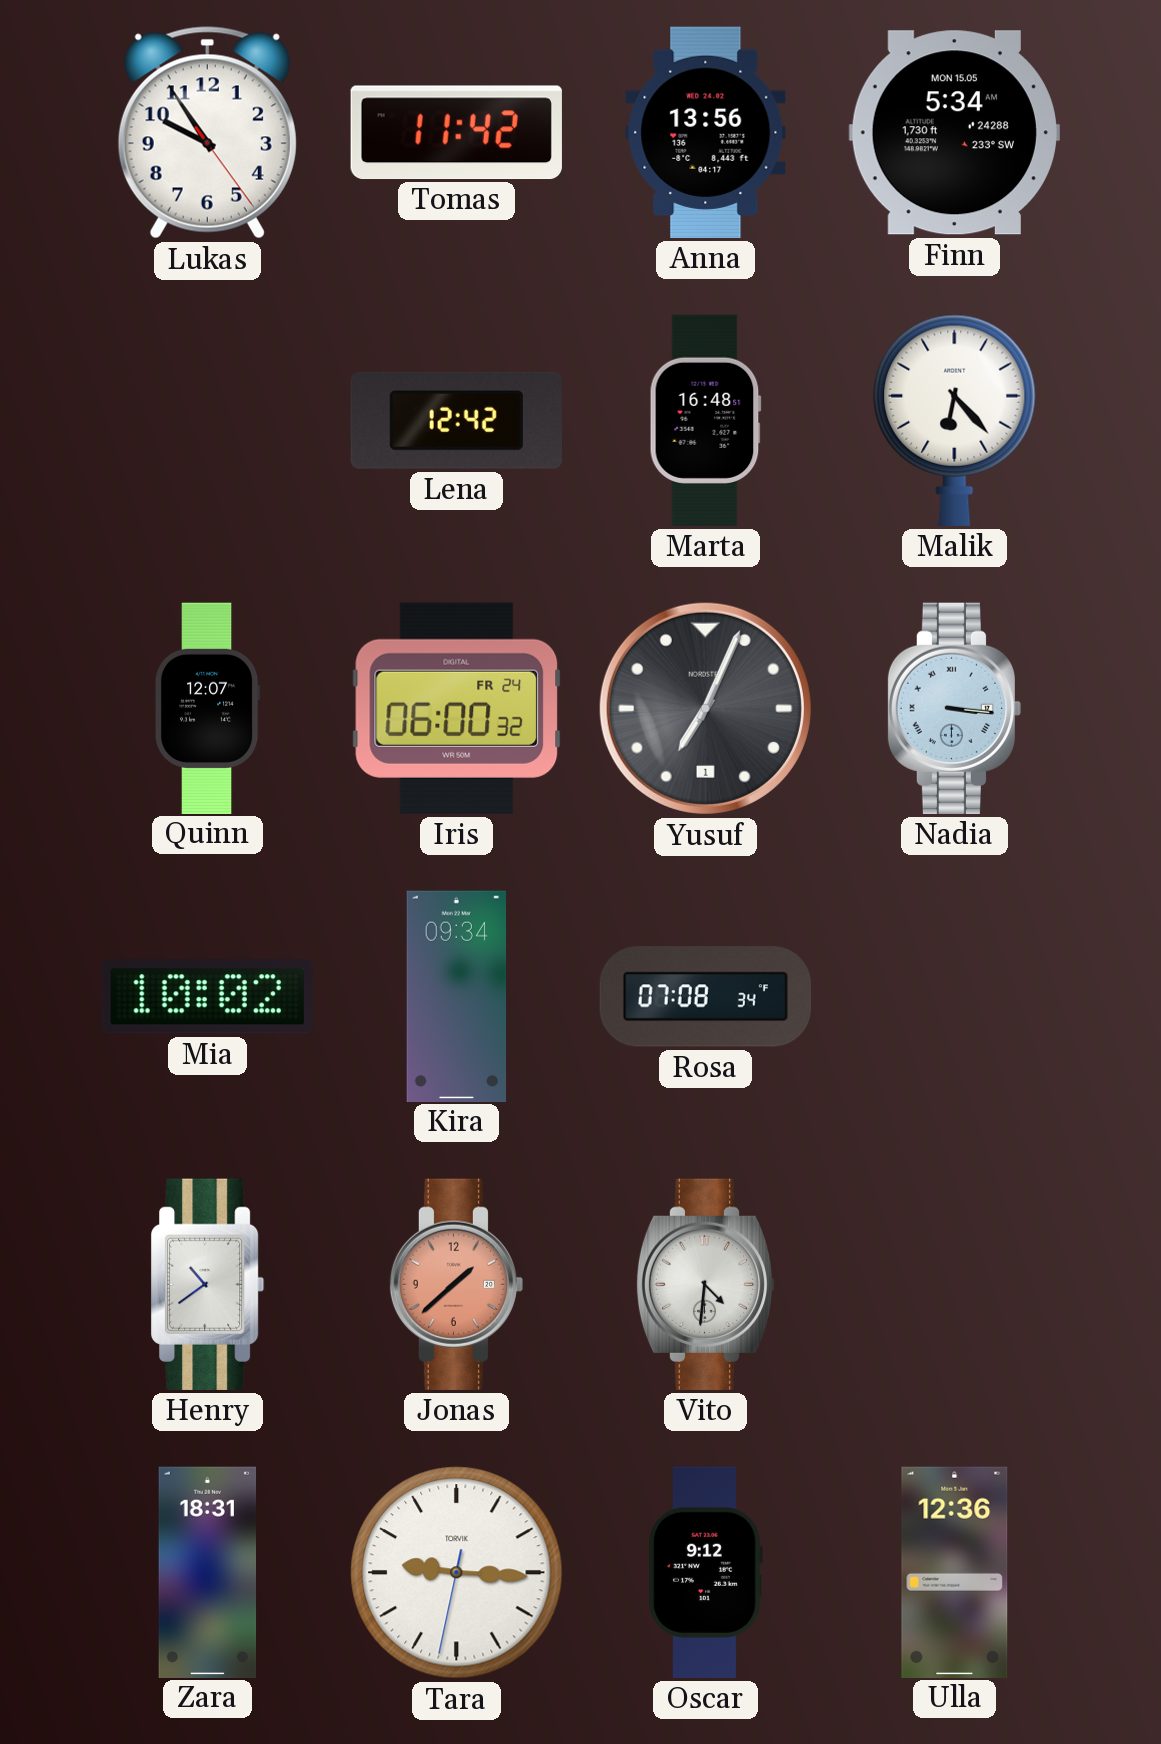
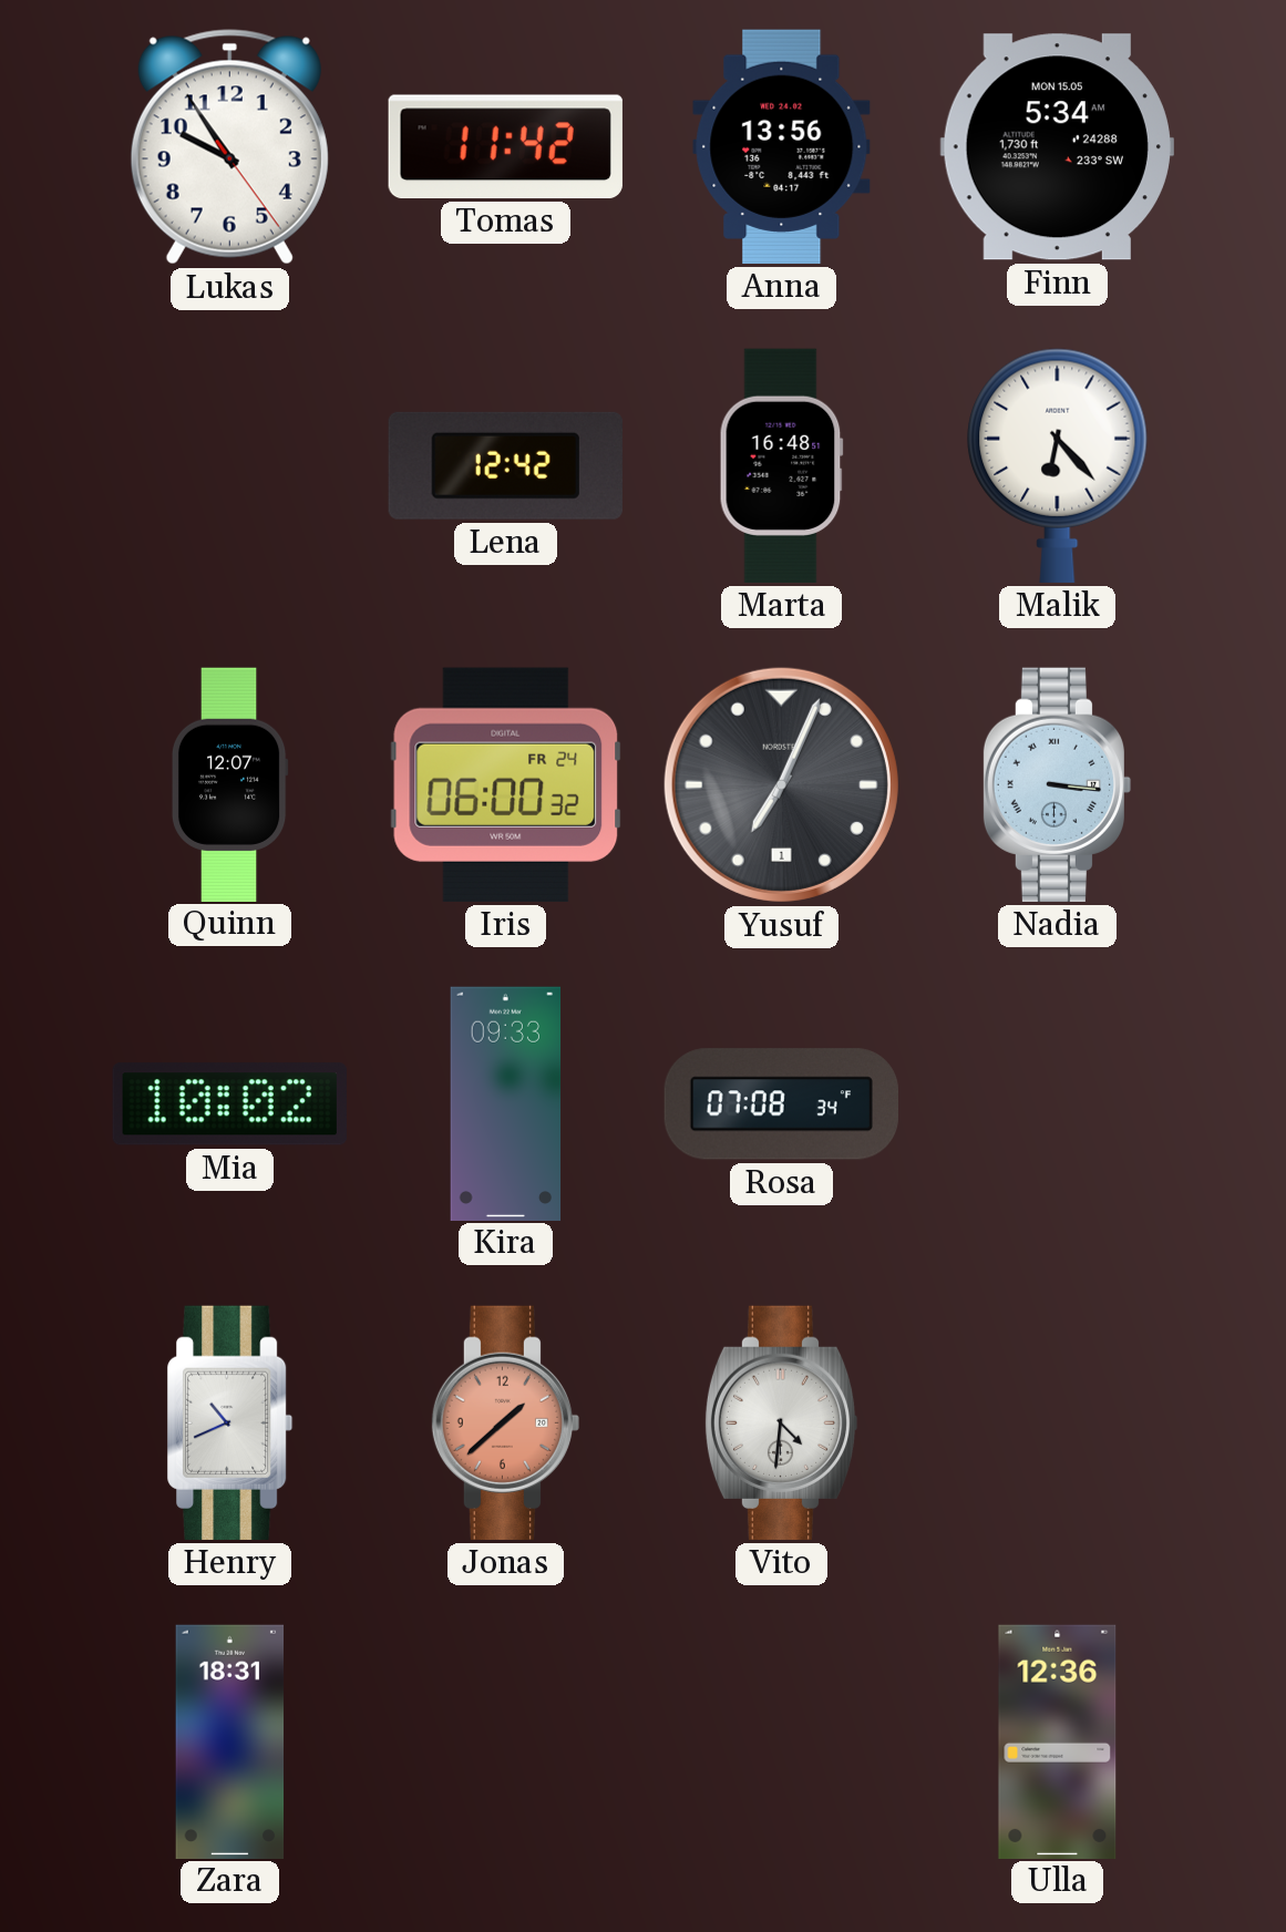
Kira: 09:34 -> 09:33 (506, 1103)
Henry: 10:39 -> 10:41 (230, 1422)
Tara: 9:15 -> none (457, 1573)
Oscar: 9:12 -> none (705, 1572)
